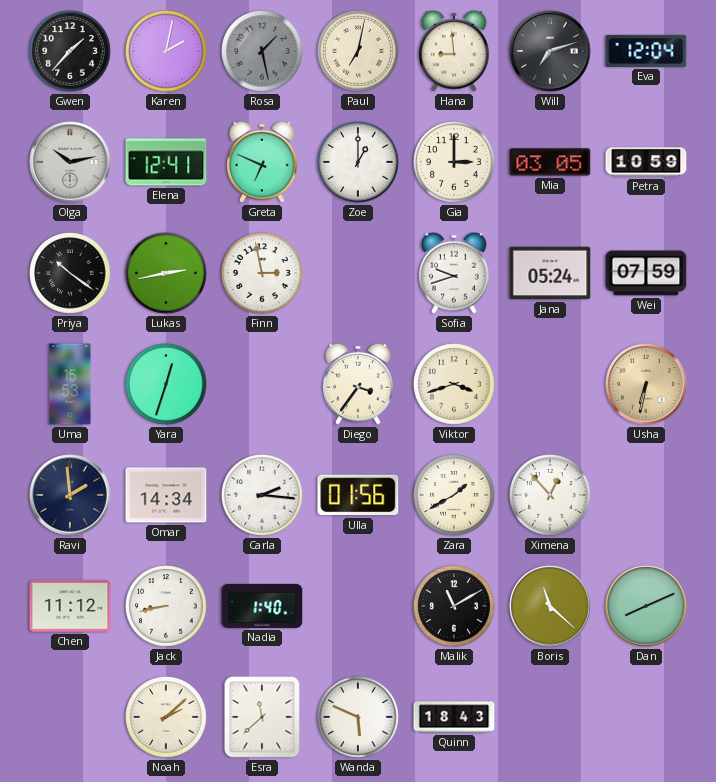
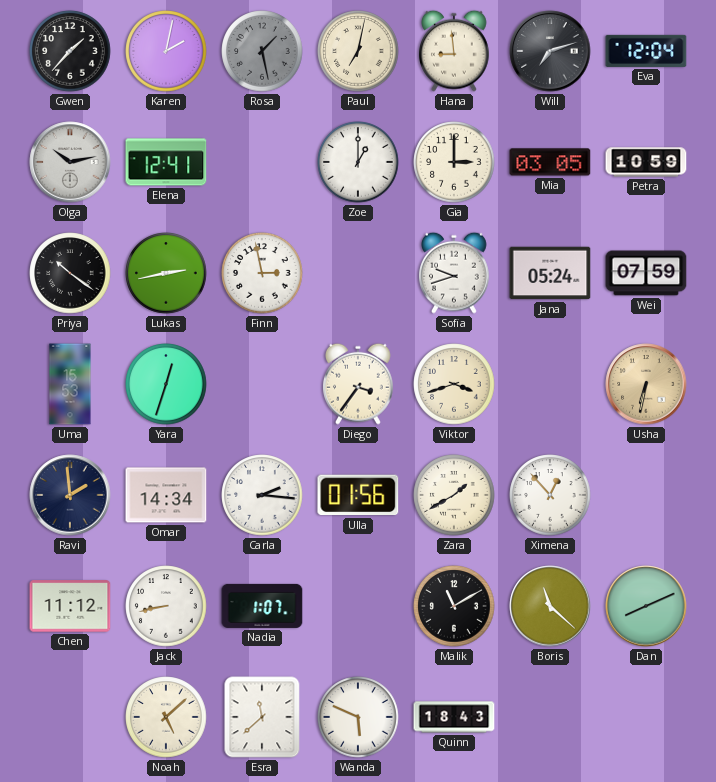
Greta: 6:49 -> none (263, 162)
Nadia: 1:40 -> 1:07 (262, 606)
Noah: 2:08 -> 5:08 (166, 717)
